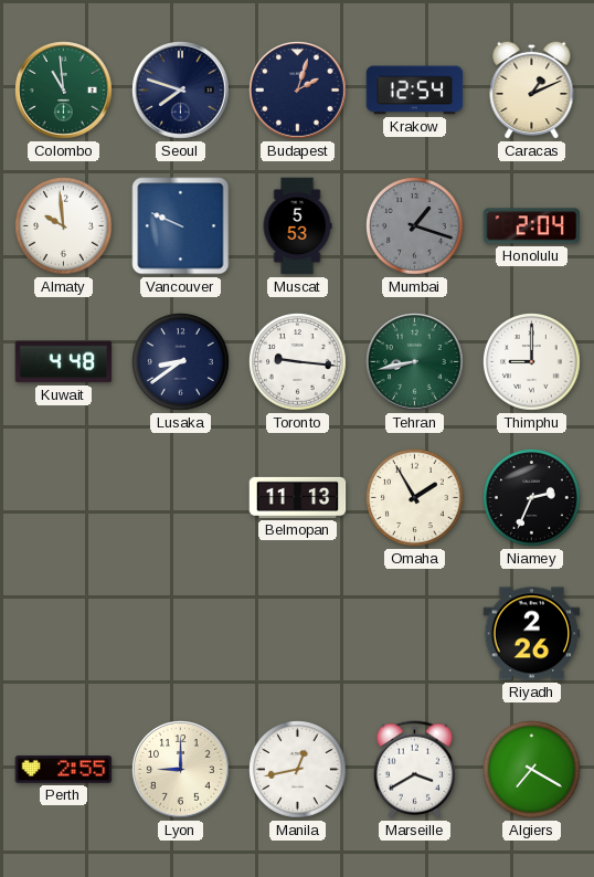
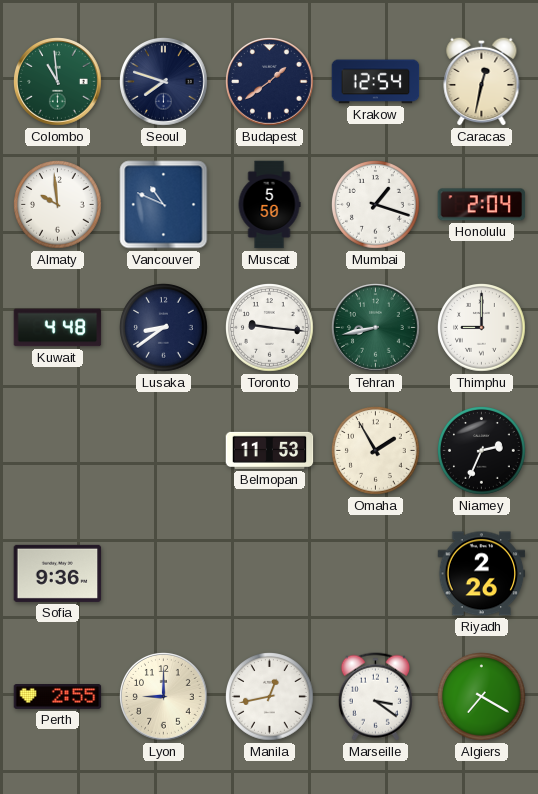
Budapest: 2:03 -> 1:39 (270, 82)
Caracas: 1:11 -> 12:32 (482, 81)
Vancouver: 9:49 -> 10:49 (164, 205)
Muscat: 5:53 -> 5:50 (269, 205)
Mumbai dial: grey -> white (376, 205)
Belmopan: 11:13 -> 11:53 (270, 450)
Sofia: none -> 9:36 (58, 573)
Marseille: 3:40 -> 3:21 (375, 697)
